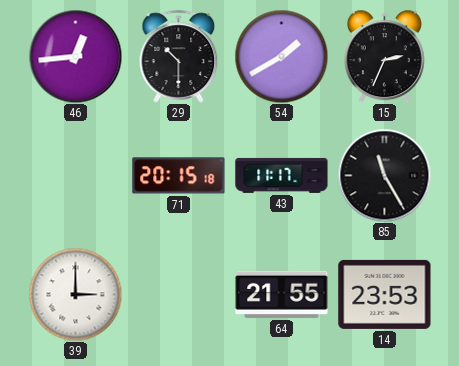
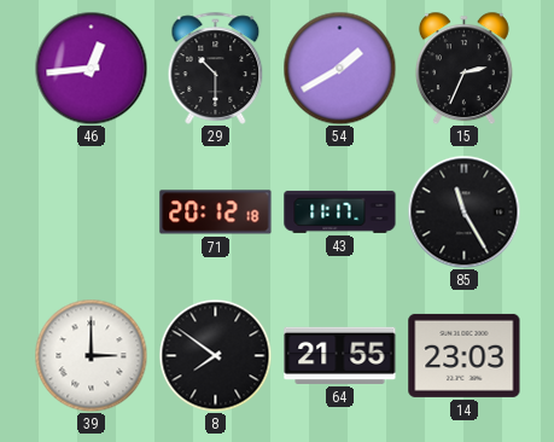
71: 20:15 -> 20:12 (216, 213)
8: none -> 7:51 (215, 355)
14: 23:53 -> 23:03 (465, 355)
